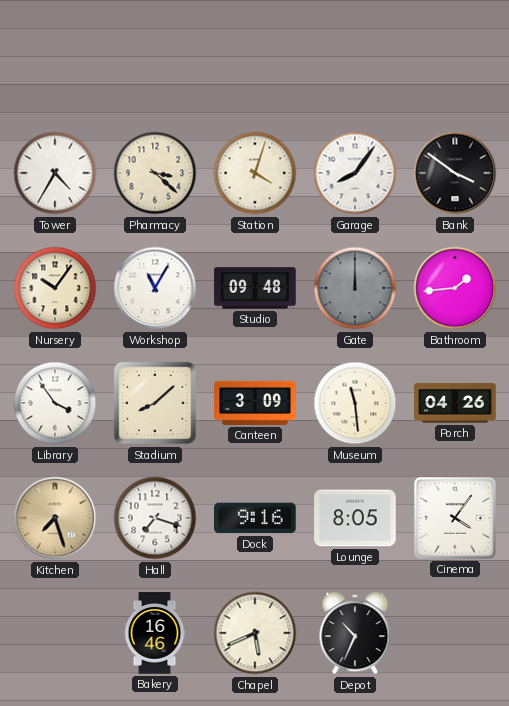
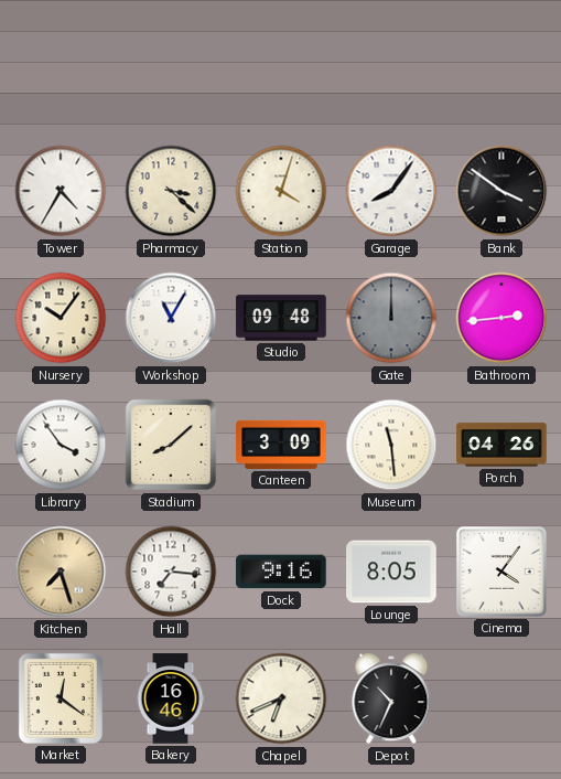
Bathroom: 1:44 -> 2:44 (501, 318)
Hall: 7:18 -> 7:16 (171, 572)
Market: none -> 12:21 (61, 698)
Chapel: 5:41 -> 6:41 (281, 698)
